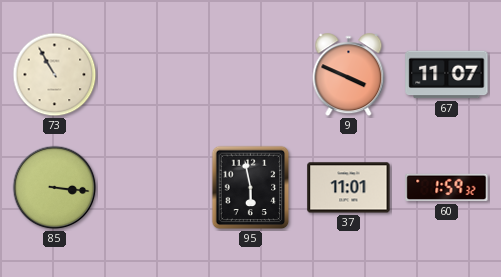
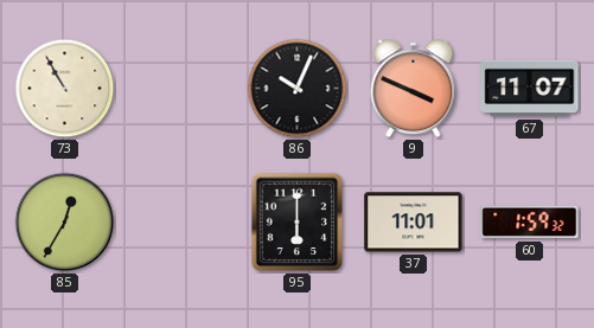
86: none -> 10:04 (298, 89)
85: 3:16 -> 12:35 (65, 223)
95: 5:58 -> 6:00 (298, 223)
